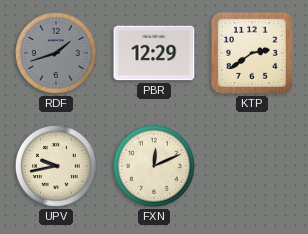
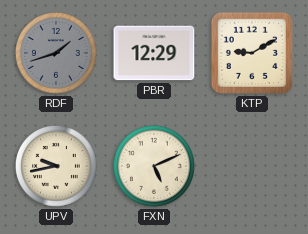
KTP: 2:39 -> 9:10 (252, 53)
FXN: 12:11 -> 5:11 (154, 166)
